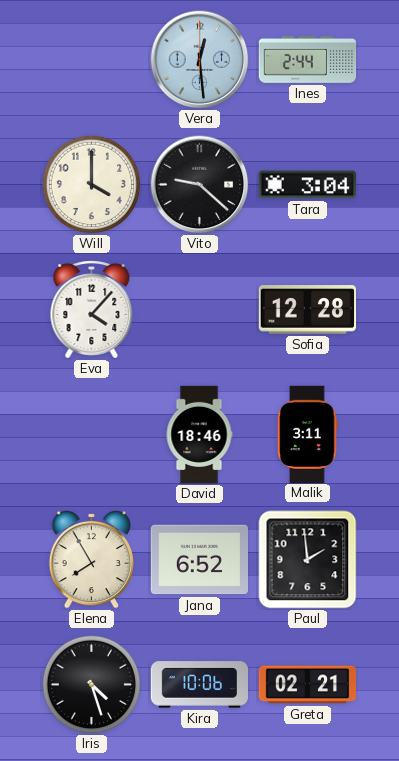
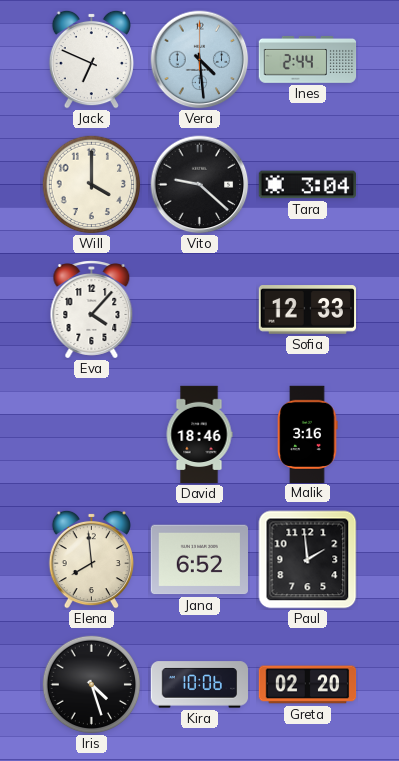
Jack: none -> 6:49 (91, 59)
Vera: 12:29 -> 4:29 (200, 60)
Sofia: 12:28 -> 12:33 (307, 310)
Malik: 3:11 -> 3:16 (308, 434)
Elena: 7:55 -> 7:59 (91, 559)
Greta: 02:21 -> 02:20 (308, 685)
